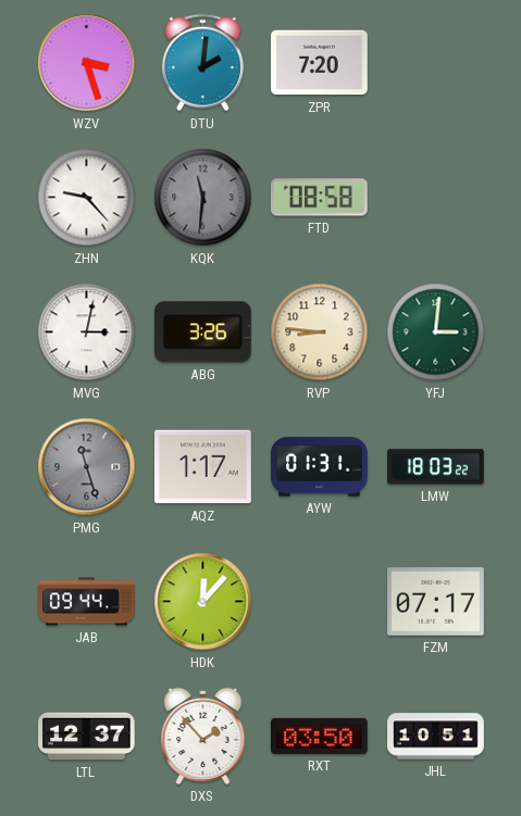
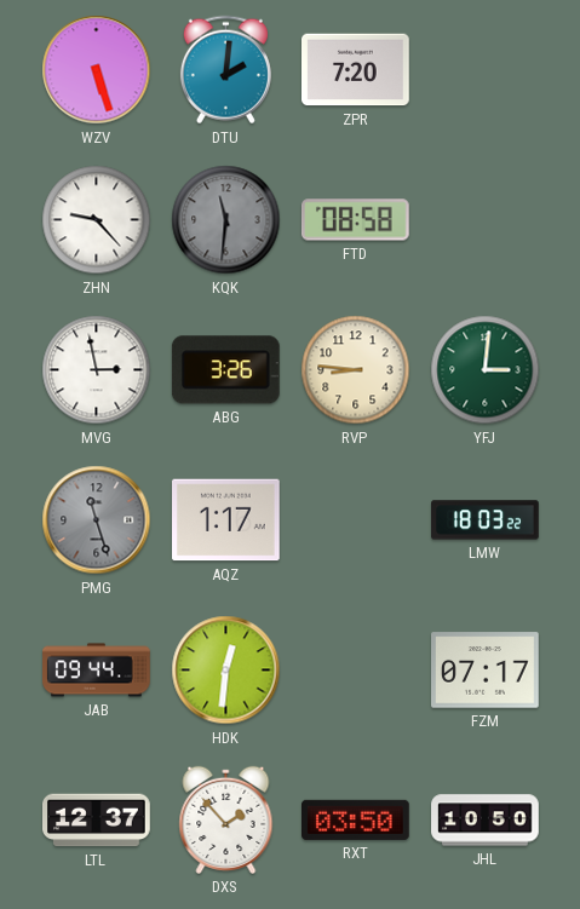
WZV: 3:27 -> 5:27 (97, 70)
MVG: 3:02 -> 2:58 (97, 370)
AYW: 01:31 -> none (320, 467)
HDK: 12:07 -> 12:31 (226, 671)
JHL: 10:51 -> 10:50 (486, 821)
